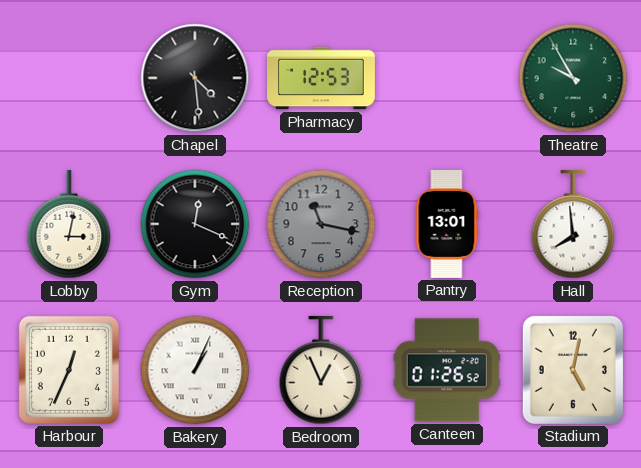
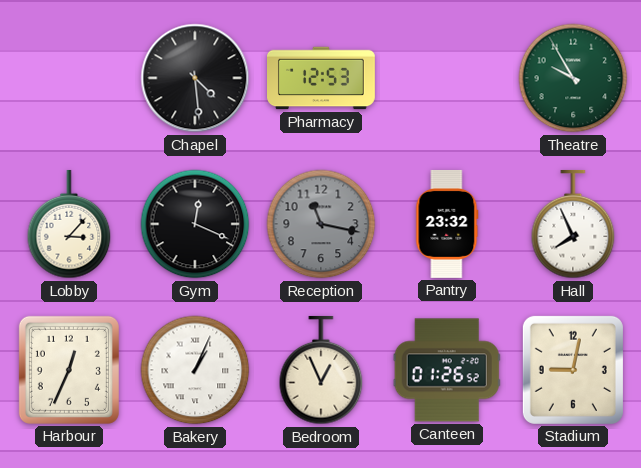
Lobby: 3:02 -> 3:07 (69, 224)
Pantry: 13:01 -> 23:32 (447, 224)
Hall: 7:59 -> 7:56 (573, 224)
Stadium: 5:02 -> 9:02 (573, 370)
